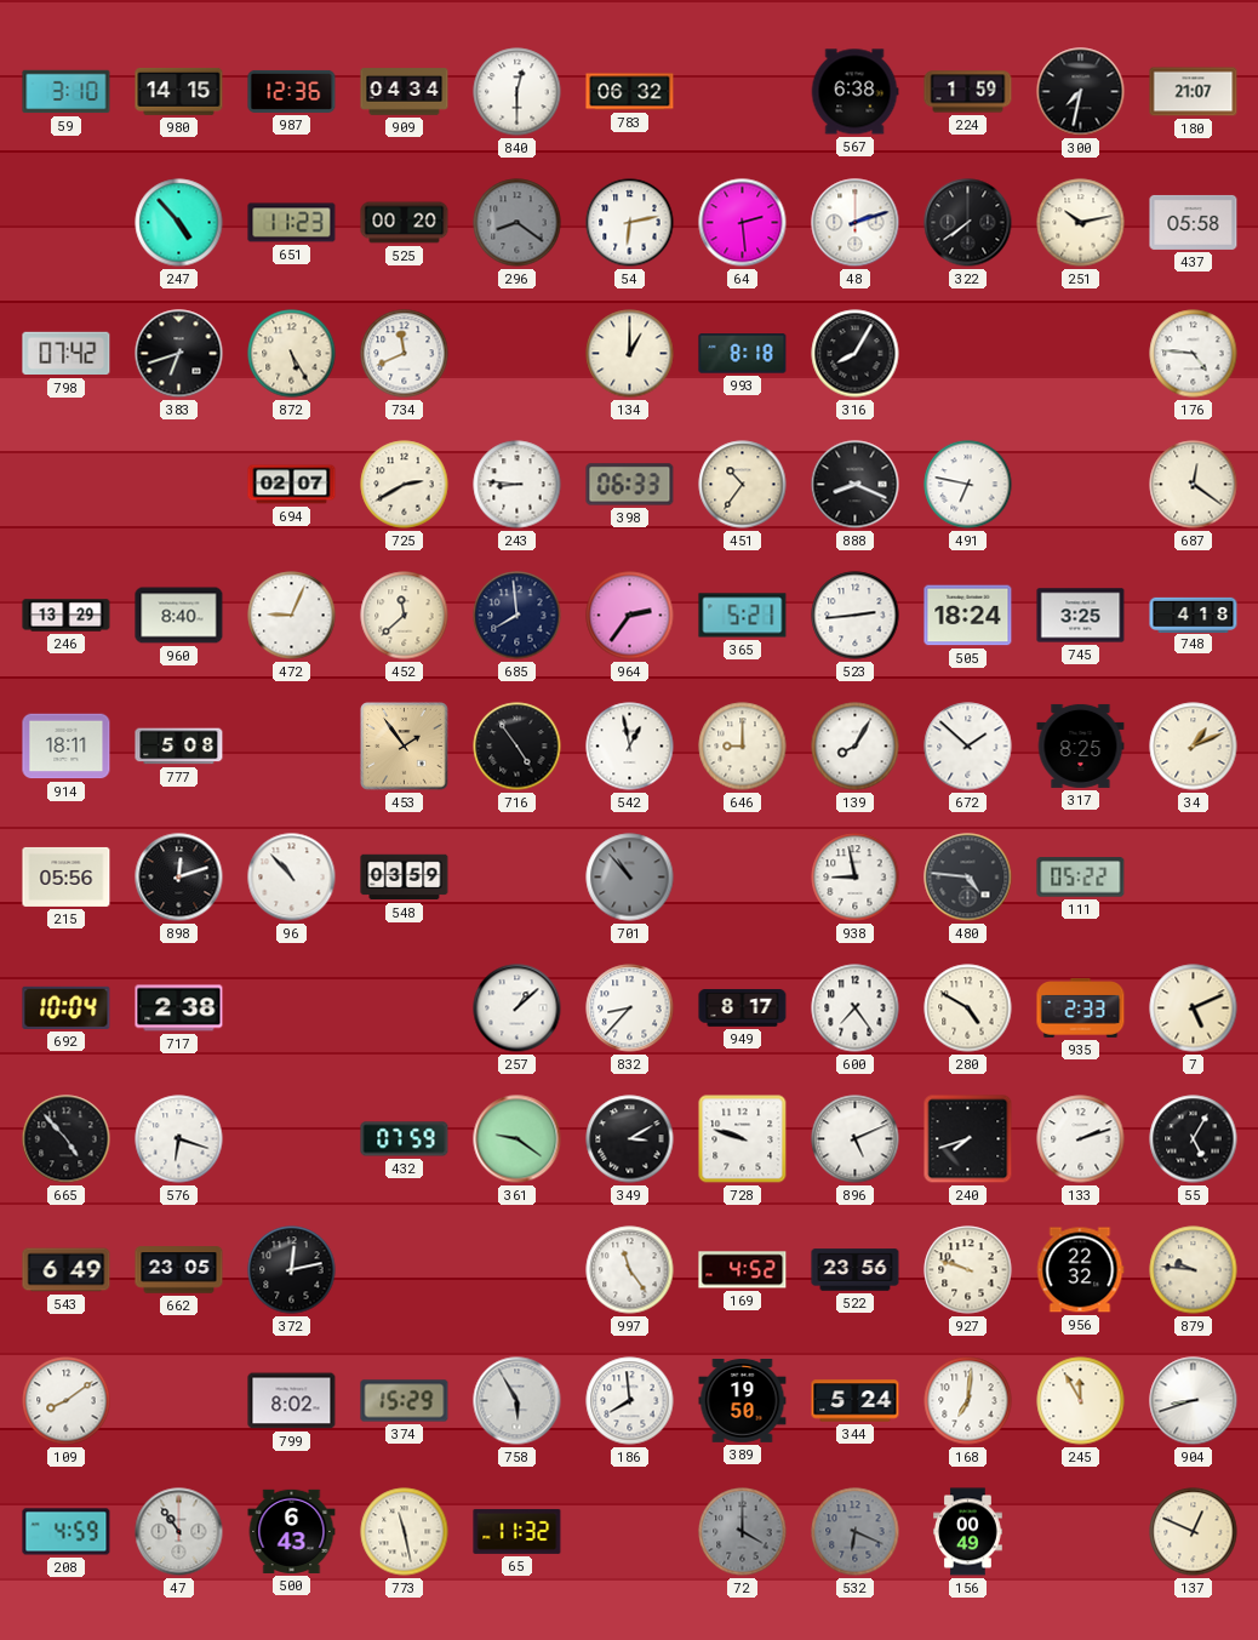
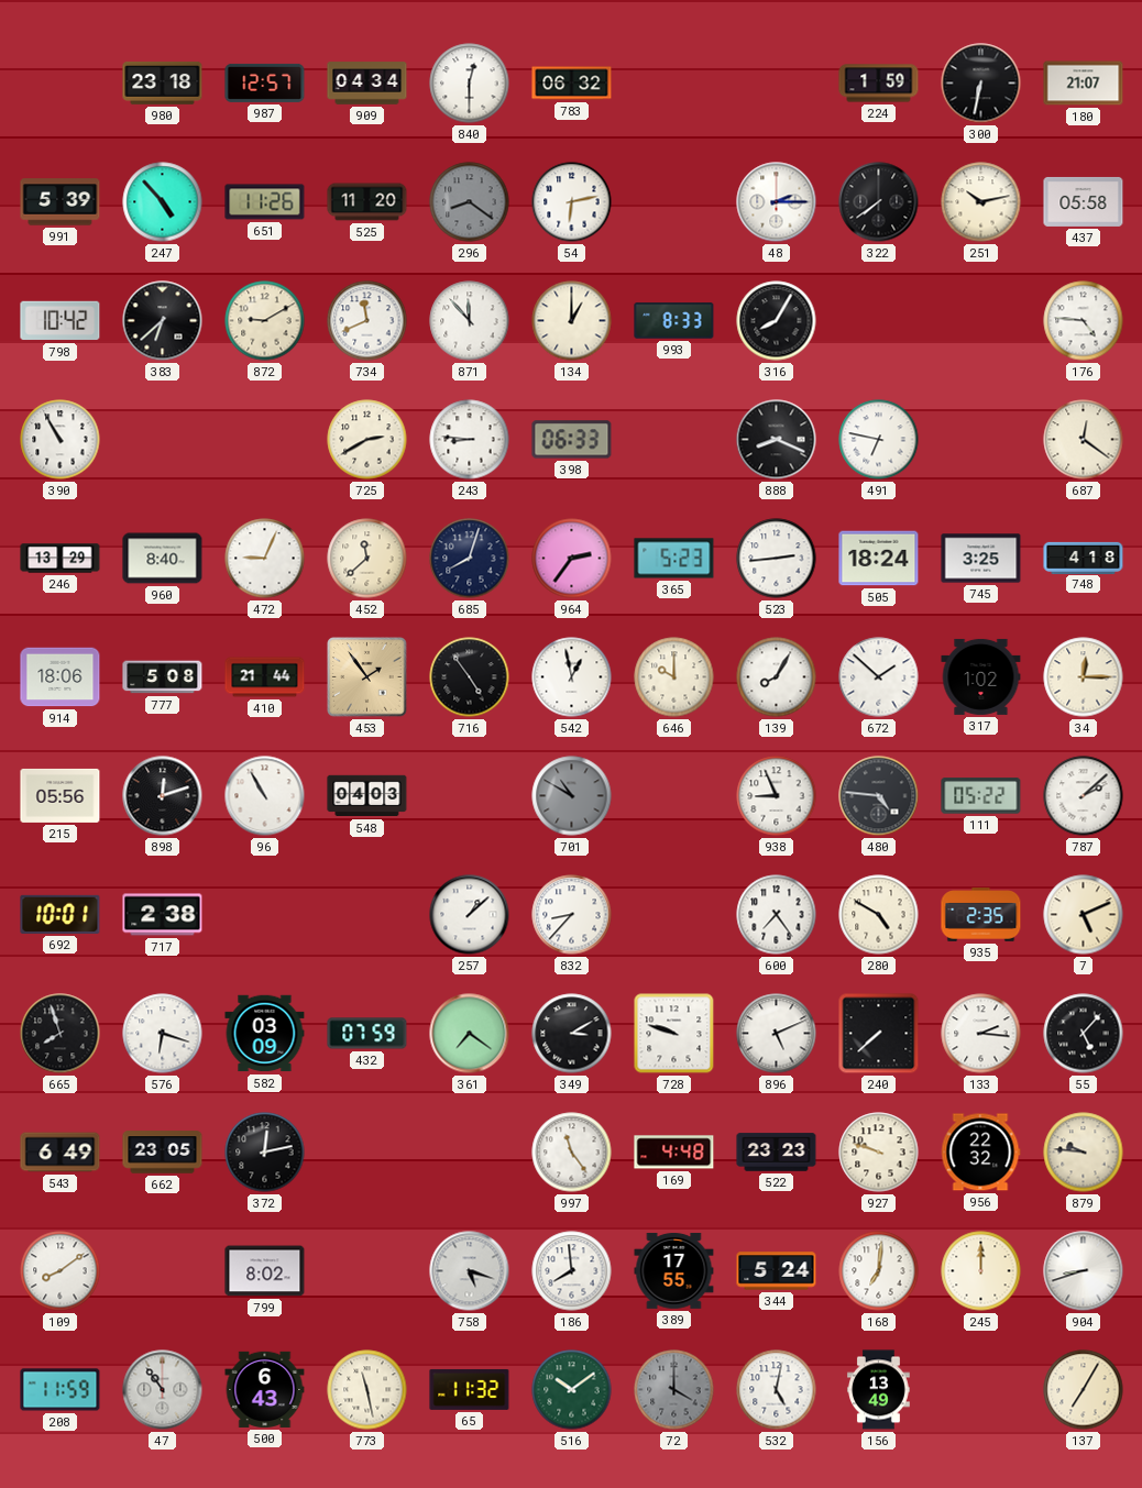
59: 3:10 -> none (67, 92)
980: 14:15 -> 23:18 (163, 82)
987: 12:36 -> 12:57 (265, 82)
567: 6:38 -> none (854, 92)
300: 7:32 -> 6:32 (981, 84)
991: none -> 5:39 (61, 202)
651: 11:23 -> 11:26 (265, 202)
525: 00:20 -> 11:20 (367, 202)
64: 2:29 -> none (743, 223)
48: 2:12 -> 2:15 (777, 202)
798: 07:42 -> 10:42 (61, 321)
383: 6:42 -> 6:38 (163, 321)
872: 5:25 -> 9:10 (265, 321)
871: none -> 11:53 (470, 321)
993: 8:18 -> 8:33 (674, 321)
390: none -> 10:55 (61, 440)
694: 02:07 -> none (292, 485)
451: 10:36 -> none (743, 485)
685: 7:59 -> 8:03 (470, 559)
365: 5:21 -> 5:23 (674, 559)
914: 18:11 -> 18:06 (61, 677)
410: none -> 21:44 (265, 677)
646: 9:00 -> 10:00 (674, 677)
317: 8:25 -> 1:02 (981, 676)
34: 1:11 -> 12:15 (1084, 677)
96: 10:53 -> 10:55 (265, 796)
548: 03:59 -> 04:03 (367, 796)
701: 10:53 -> 10:50 (572, 796)
938: 8:58 -> 8:56 (777, 796)
787: none -> 2:08 (1084, 796)
692: 10:04 -> 10:01 (61, 914)
949: 8:17 -> none (743, 1008)
935: 2:33 -> 2:35 (981, 915)
665: 4:53 -> 7:57 (61, 1034)
582: none -> 03:09 (265, 1034)
361: 9:21 -> 7:21 (470, 1034)
240: 7:42 -> 7:38 (879, 1034)
133: 2:12 -> 2:16 (981, 1034)
55: 5:05 -> 5:07 (1084, 1034)
169: 4:52 -> 4:48 (674, 1153)
522: 23:56 -> 23:23 (777, 1153)
374: 15:29 -> none (405, 1401)
758: 5:55 -> 5:18 (470, 1271)
389: 19:50 -> 17:55 (674, 1271)
245: 11:55 -> 12:00 (981, 1271)
208: 4:59 -> 11:59 (61, 1390)
516: none -> 10:09 (572, 1390)
532: 6:19 -> 5:02 (777, 1390)
532 dial: grey -> white (777, 1390)
156: 00:49 -> 13:49 (879, 1390)
137: 12:49 -> 7:05 (1084, 1390)
